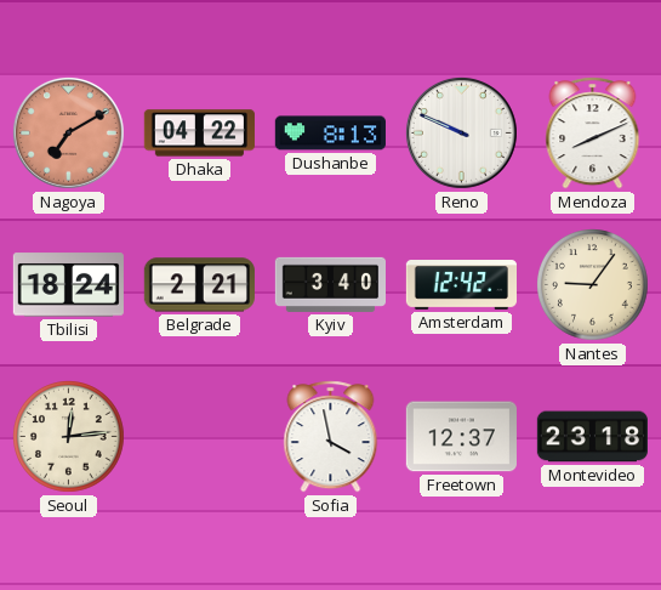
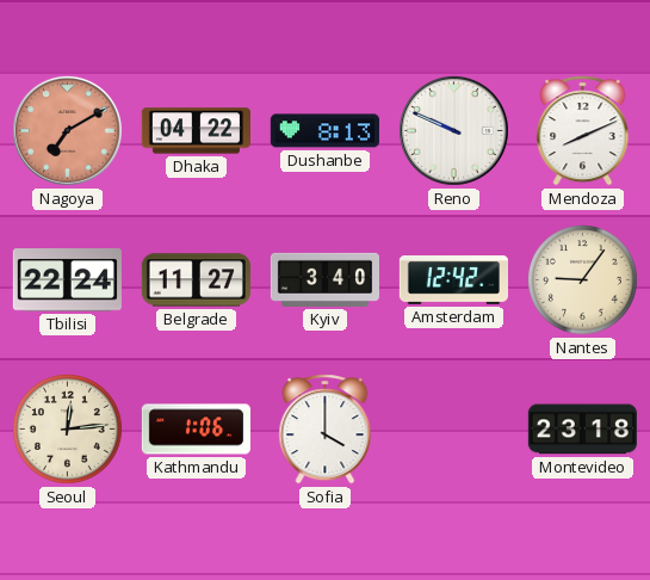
Tbilisi: 18:24 -> 22:24 (67, 280)
Belgrade: 2:21 -> 11:27 (196, 280)
Kathmandu: none -> 1:06 (196, 430)
Sofia: 3:58 -> 4:00 (326, 430)
Freetown: 12:37 -> none (461, 437)
